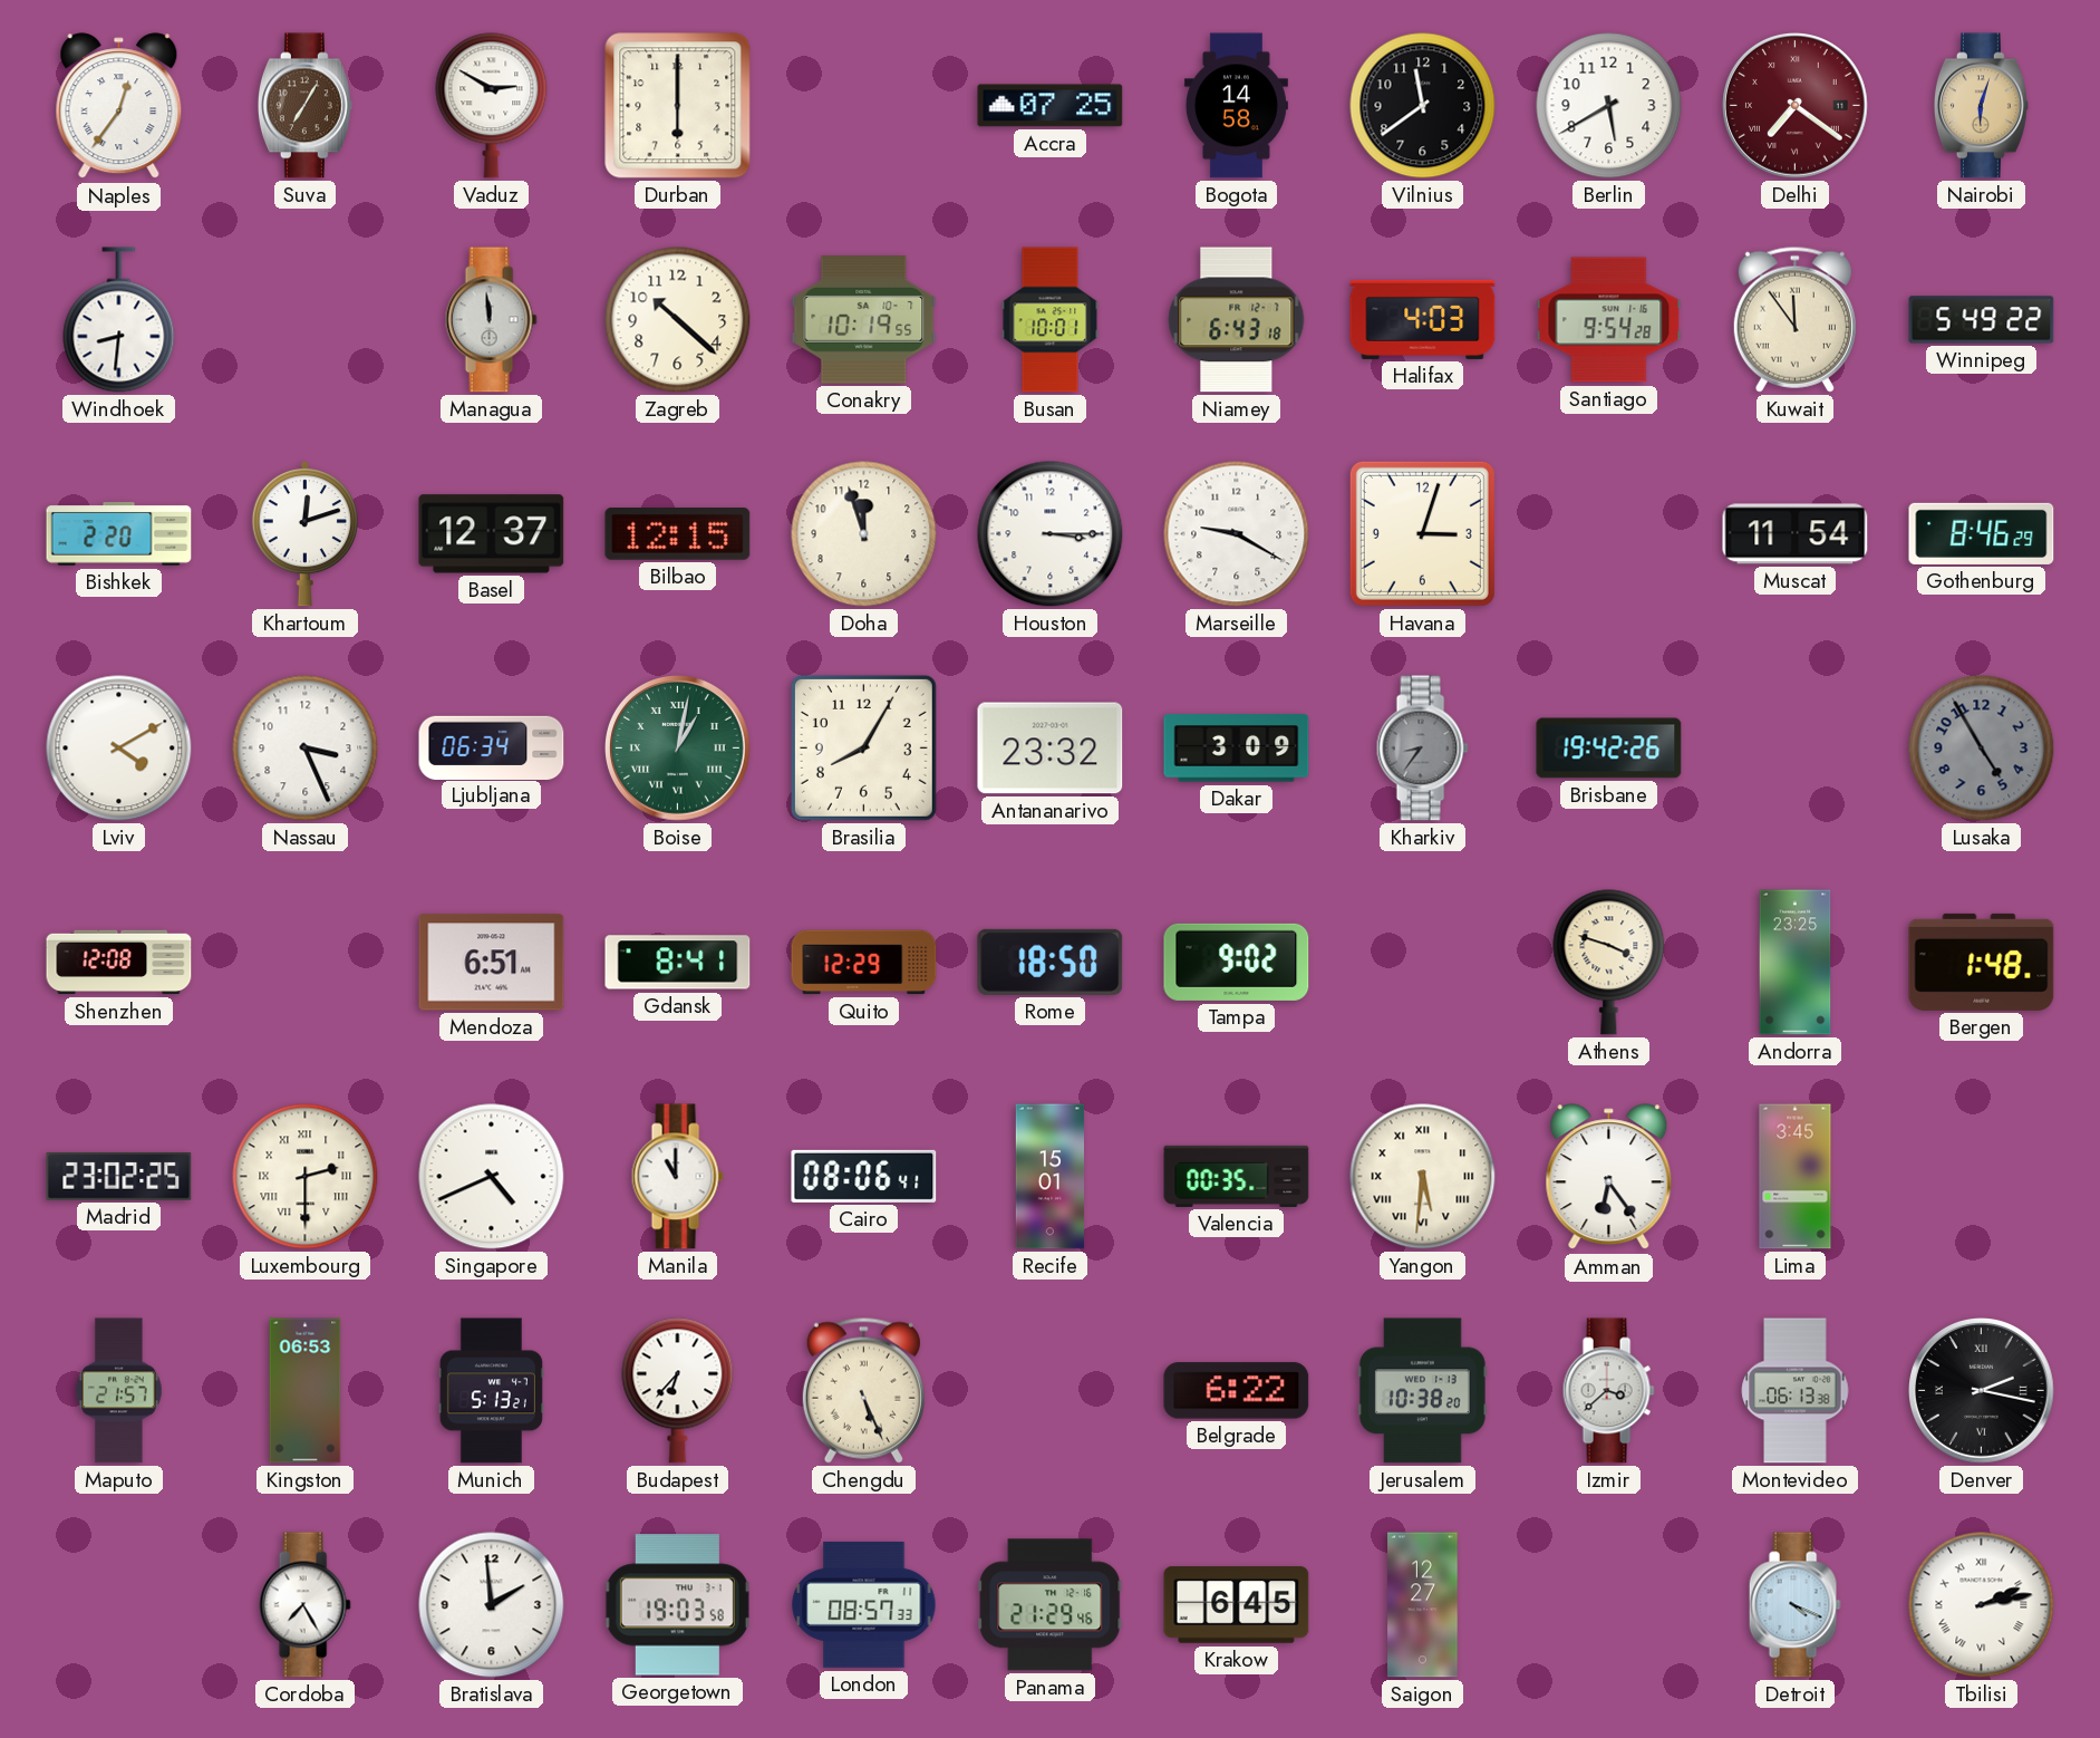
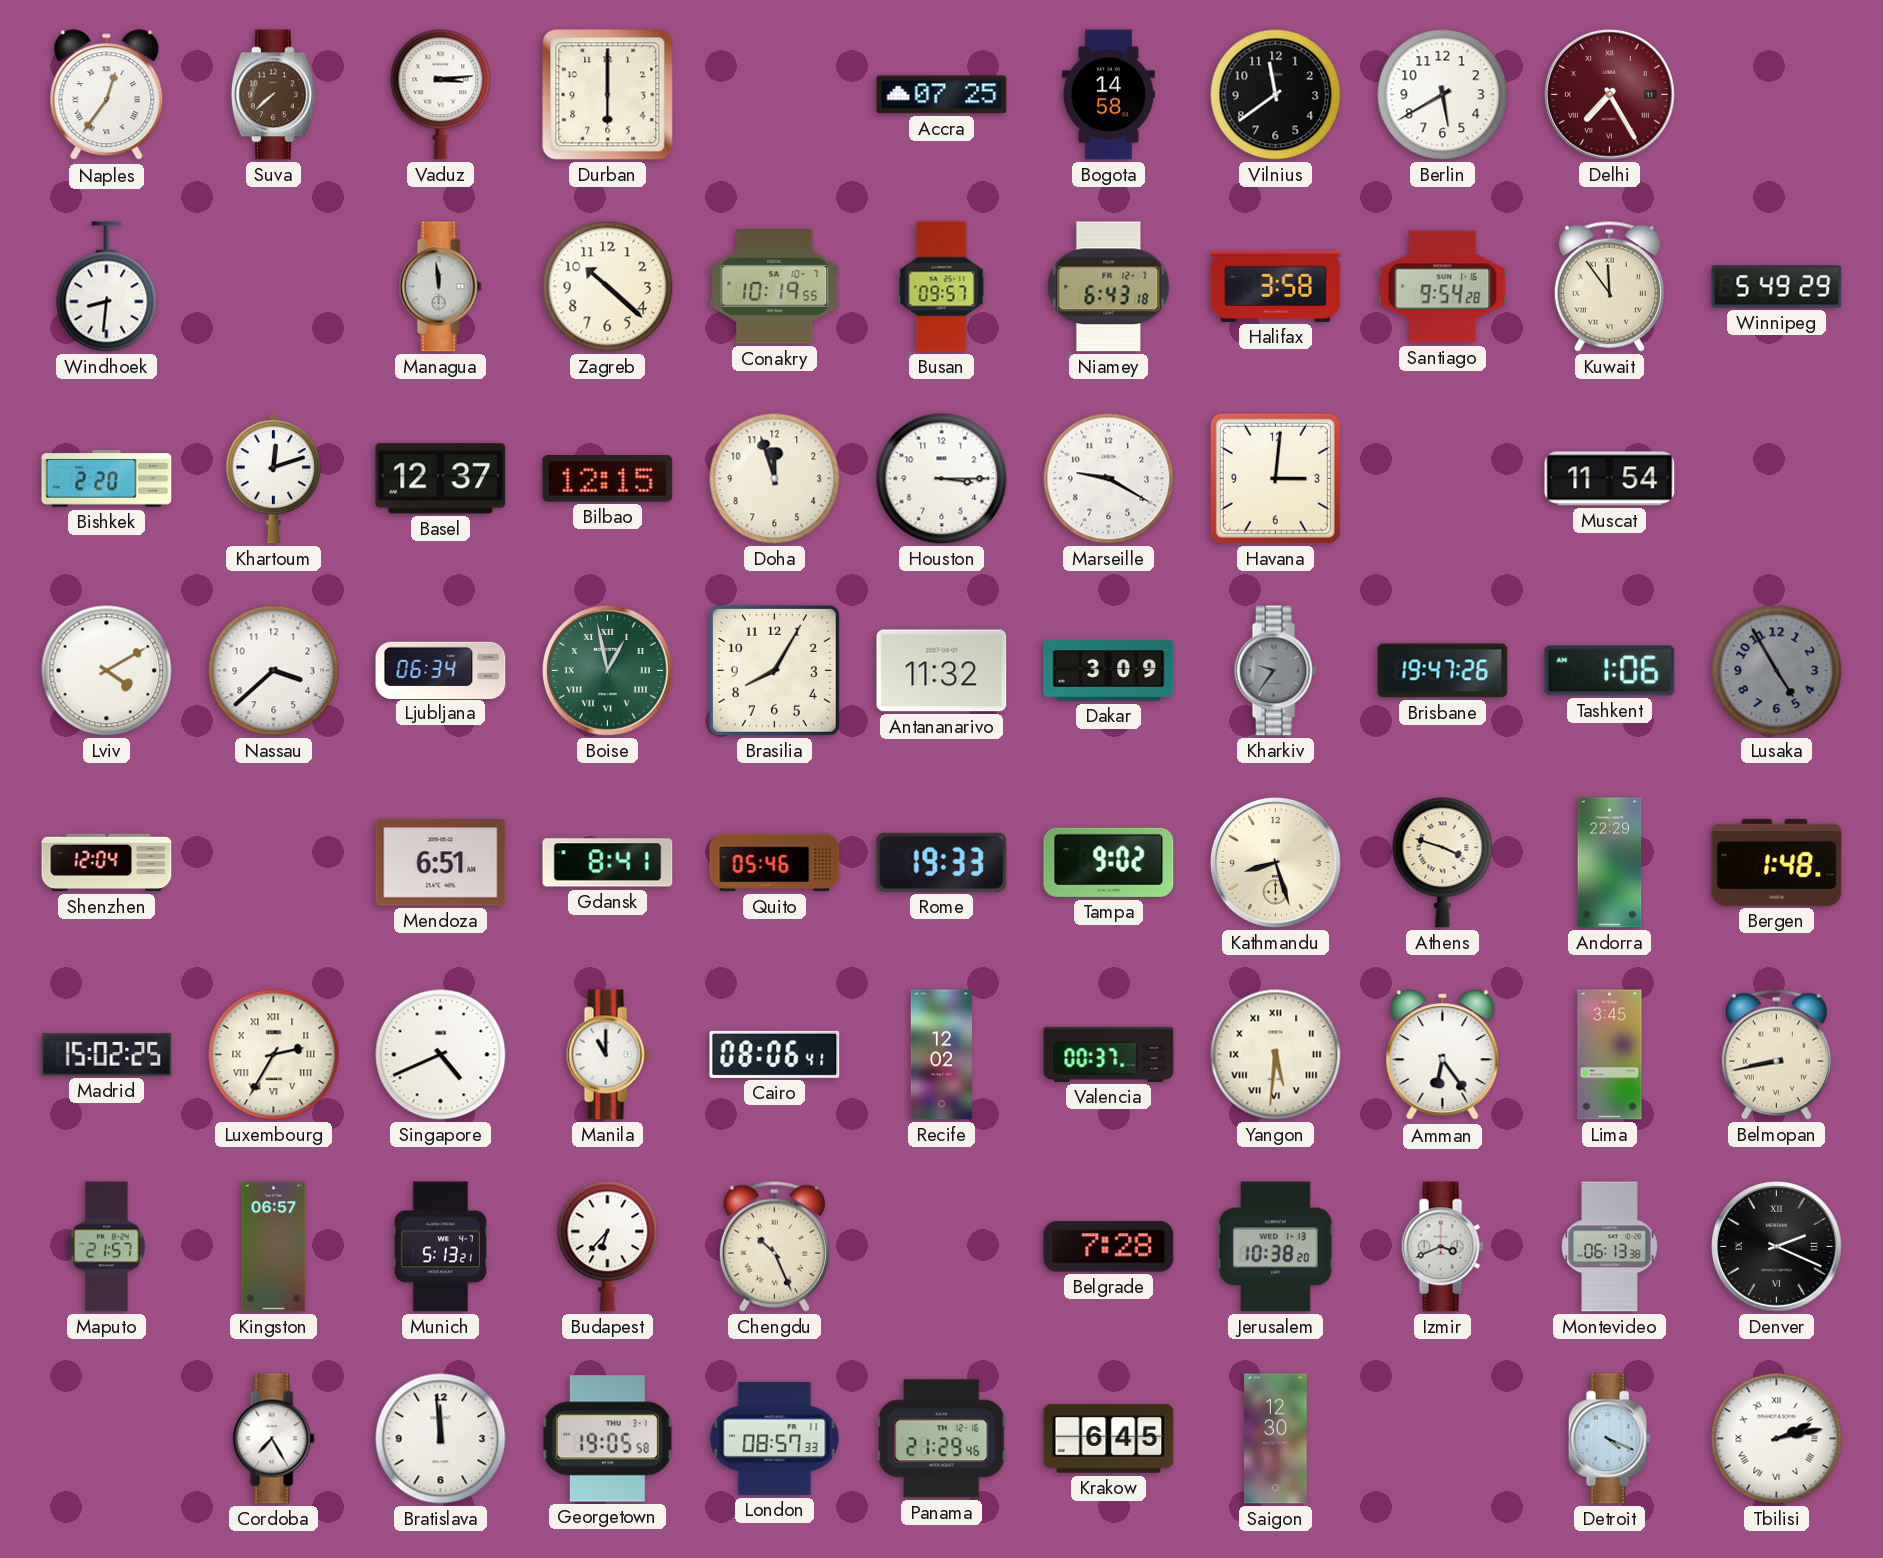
Suva: 7:05 -> 7:38 (273, 95)
Vaduz: 2:50 -> 3:14 (441, 95)
Delhi: 7:21 -> 7:25 (1610, 95)
Nairobi: 6:03 -> none (1981, 106)
Busan: 10:01 -> 09:57 (942, 287)
Halifax: 4:03 -> 3:58 (1276, 286)
Winnipeg: 5:49:22 -> 5:49:29 (1777, 287)
Havana: 3:03 -> 3:01 (1275, 478)
Gothenburg: 8:46 -> none (1982, 533)
Nassau: 3:26 -> 3:38 (274, 671)
Boise: 1:02 -> 12:58 (608, 671)
Antananarivo: 23:32 -> 11:32 (942, 671)
Kharkiv: 8:36 -> 9:36 (1275, 671)
Brisbane: 19:42 -> 19:47 (1443, 671)
Tashkent: none -> 1:06 (1610, 671)
Shenzhen: 12:08 -> 12:04 (107, 863)
Quito: 12:29 -> 05:46 (775, 863)
Rome: 18:50 -> 19:33 (942, 862)
Kathmandu: none -> 8:27 (1276, 863)
Andorra: 23:25 -> 22:29 (1610, 863)
Madrid: 23:02 -> 15:02 (107, 1054)
Luxembourg: 2:30 -> 2:35 (274, 1055)
Recife: 15:01 -> 12:02 (941, 1055)
Valencia: 00:35 -> 00:37 (1109, 1054)
Belmopan: none -> 8:43 (1776, 1054)
Kingston: 06:53 -> 06:57 (274, 1247)
Chengdu: 5:26 -> 10:26 (774, 1246)
Belgrade: 6:22 -> 7:28 (1109, 1247)
Izmir: 3:38 -> 3:41 (1442, 1247)
Denver: 2:17 -> 2:19 (1777, 1247)
Bratislava: 1:59 -> 11:59 (441, 1439)
Georgetown: 19:03 -> 19:05 (607, 1439)
Saigon: 12:27 -> 12:30 (1276, 1439)
